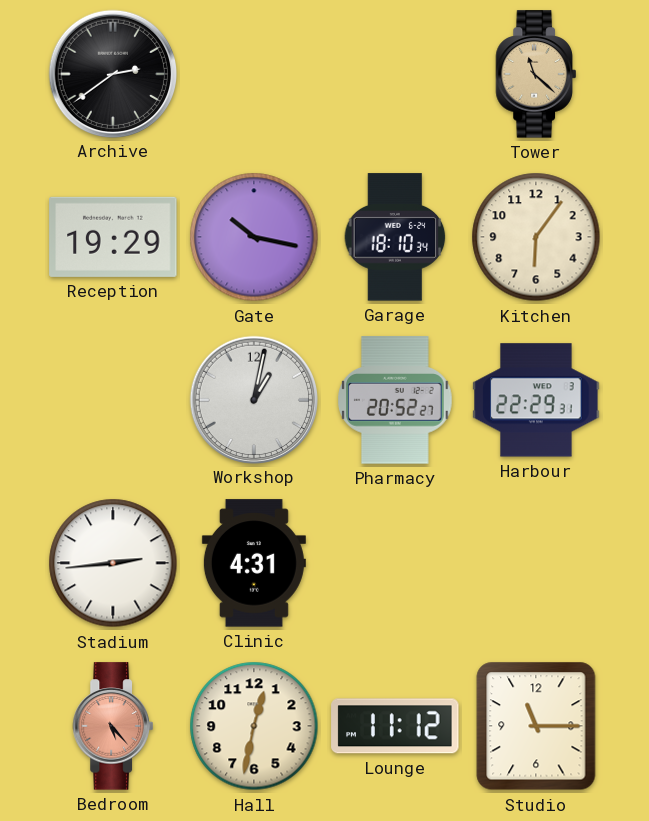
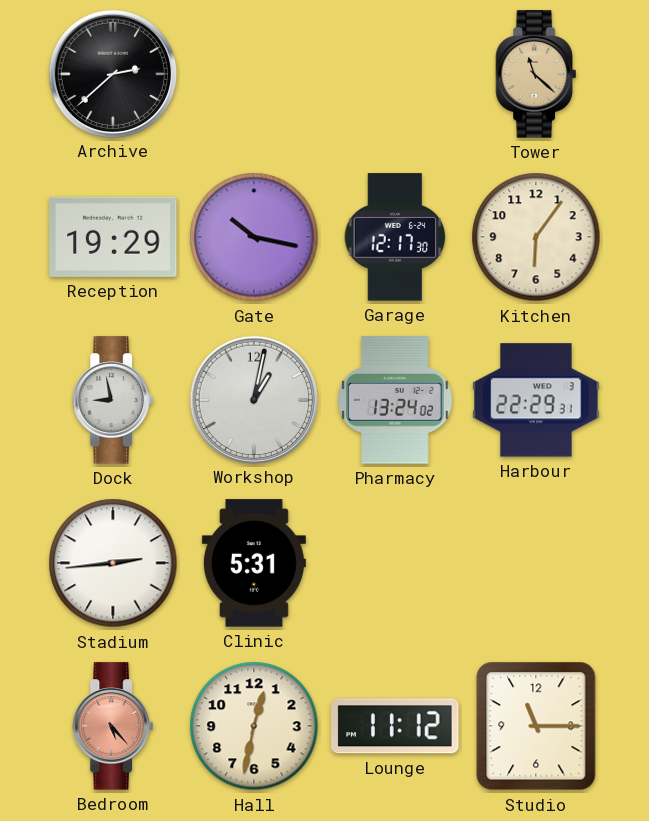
Archive: 2:39 -> 2:38 (112, 73)
Garage: 18:10 -> 12:17 (395, 237)
Dock: none -> 8:58 (113, 400)
Pharmacy: 20:52 -> 13:24 (396, 400)
Clinic: 4:31 -> 5:31 (254, 563)
